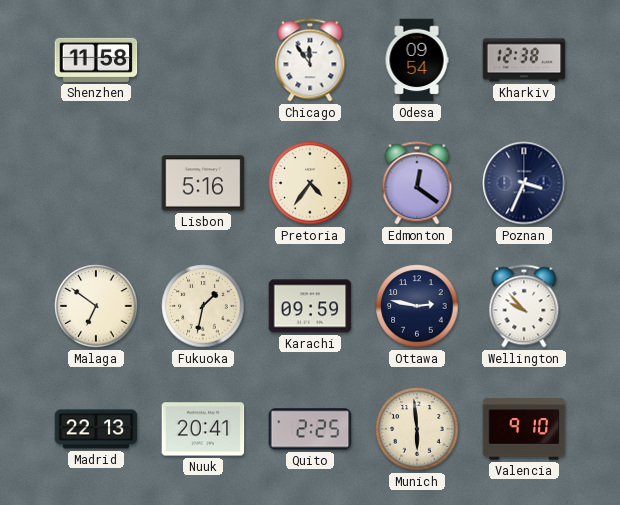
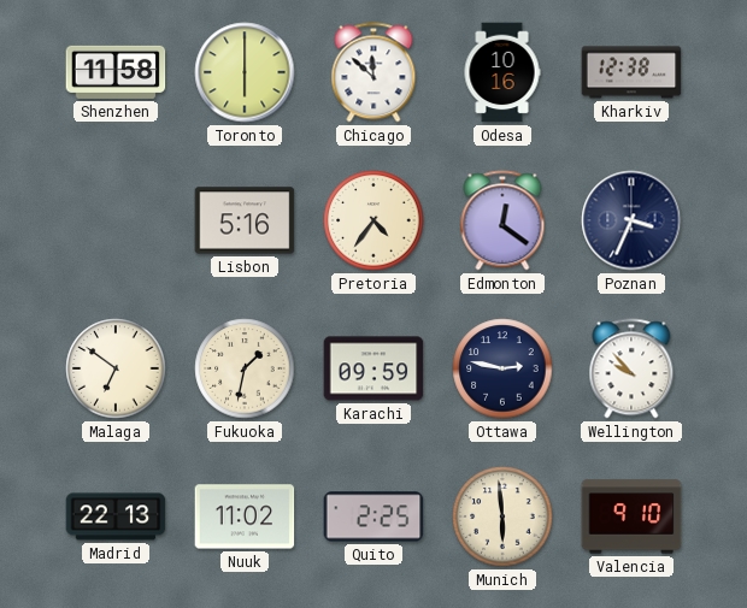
Toronto: none -> 6:00 (245, 72)
Chicago: 11:54 -> 11:52 (373, 72)
Odesa: 09:54 -> 10:16 (502, 72)
Nuuk: 20:41 -> 11:02 (245, 516)
